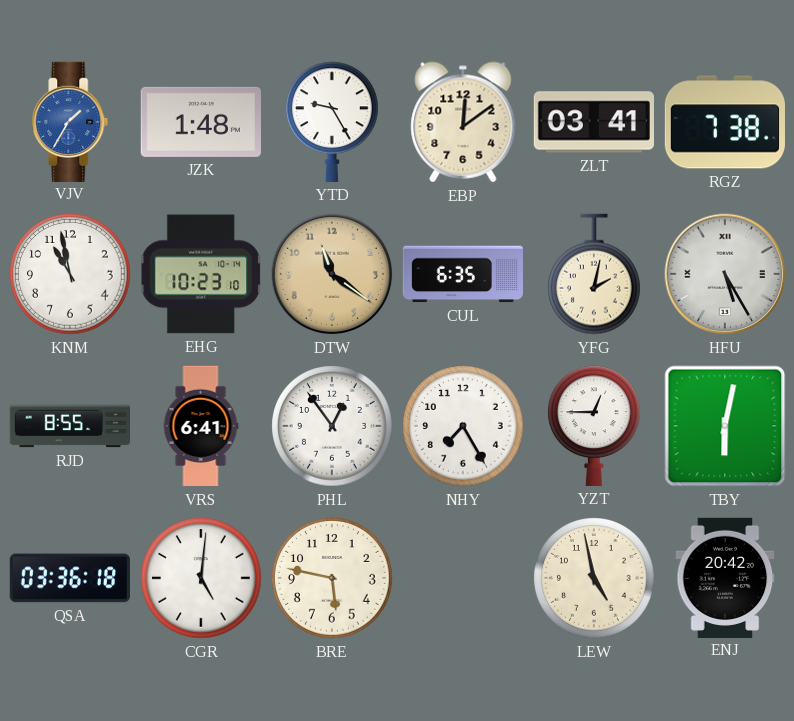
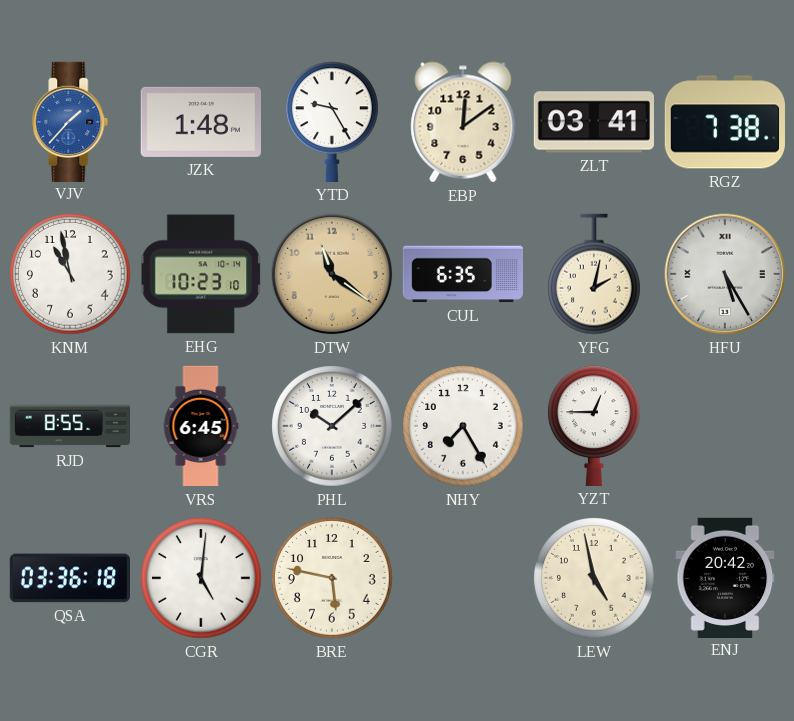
VJV: 1:35 -> 1:37 (70, 121)
VRS: 6:41 -> 6:45 (201, 426)
PHL: 12:54 -> 10:08 (332, 426)
TBY: 6:02 -> none (725, 426)
